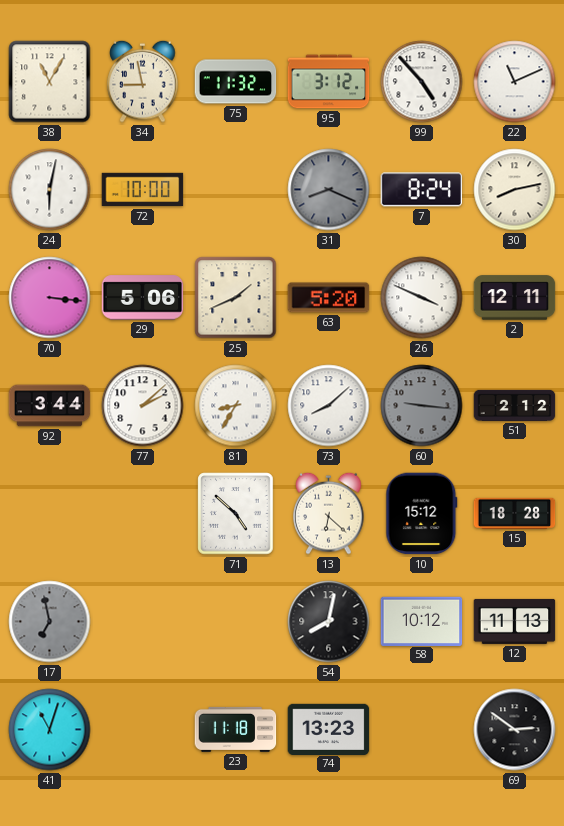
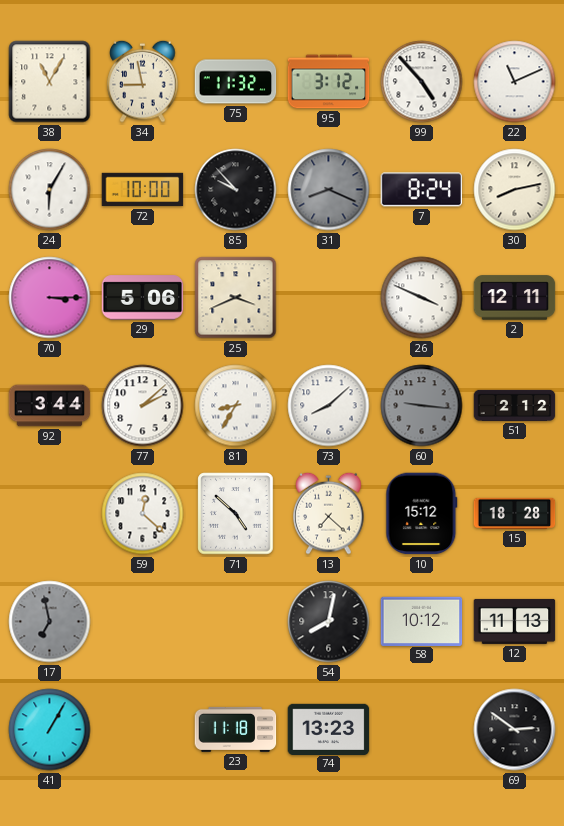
24: 6:02 -> 6:05 (50, 190)
85: none -> 9:53 (236, 190)
70: 3:16 -> 3:15 (50, 298)
25: 1:41 -> 3:41 (236, 298)
63: 5:20 -> none (329, 298)
59: none -> 12:22 (143, 514)
13: 6:22 -> 7:22 (329, 513)
41: 11:03 -> 1:05 (50, 730)
